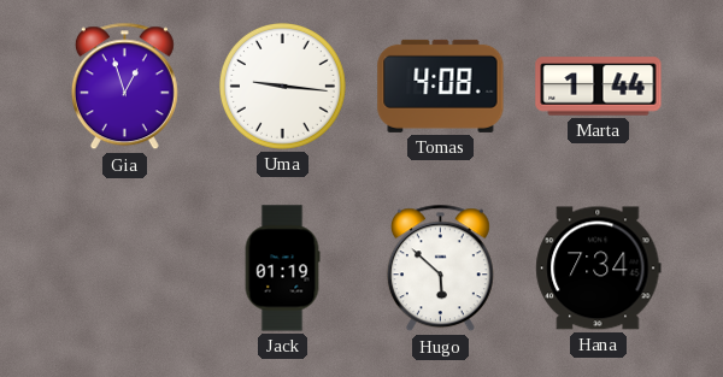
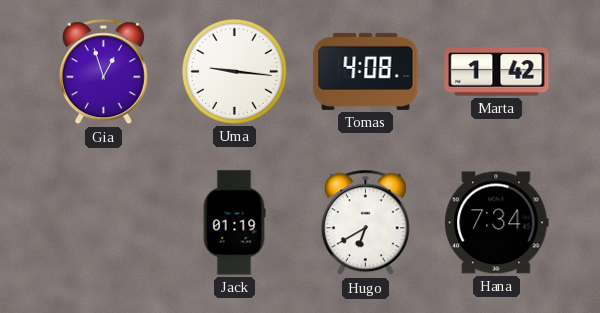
Marta: 1:44 -> 1:42 (497, 72)
Hugo: 5:52 -> 6:40 (365, 223)
